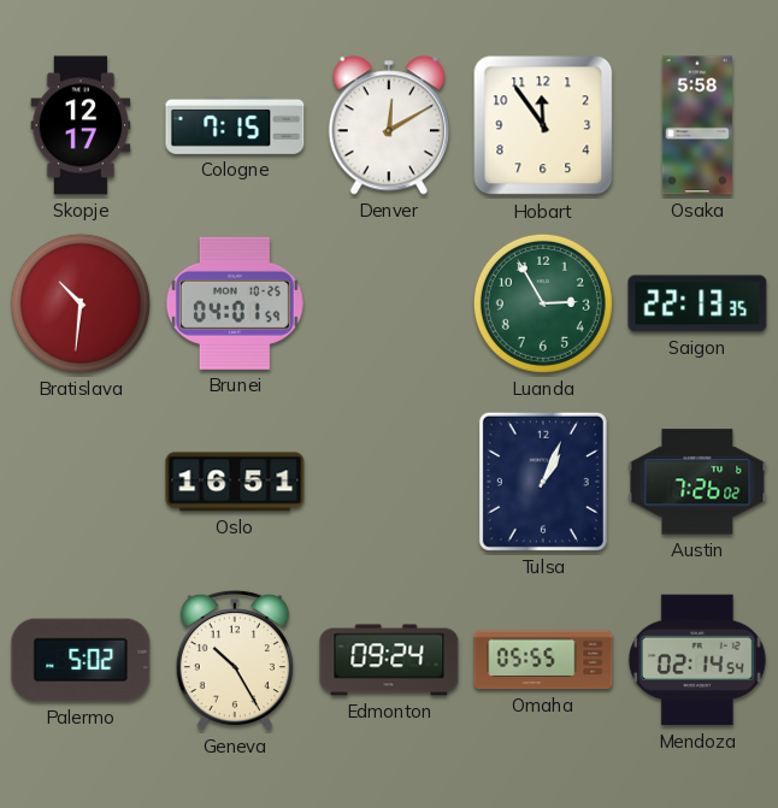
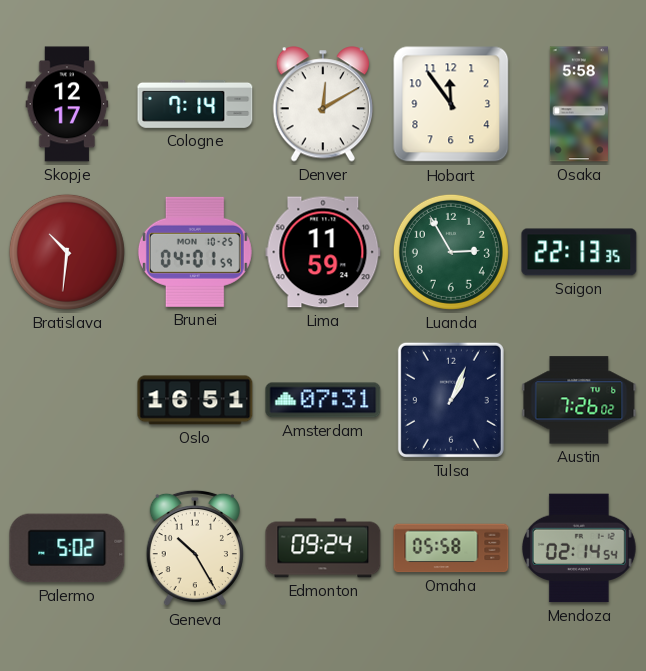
Cologne: 7:15 -> 7:14 (195, 104)
Lima: none -> 11:59 (323, 252)
Amsterdam: none -> 07:31 (323, 400)
Omaha: 05:55 -> 05:58 (451, 548)
